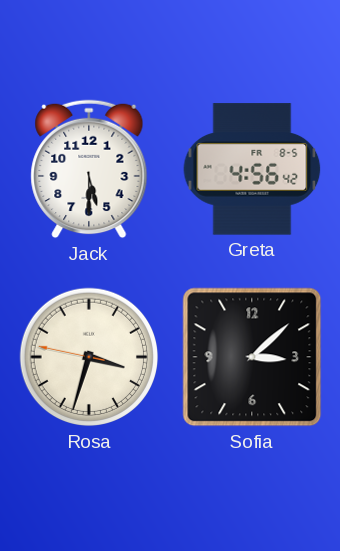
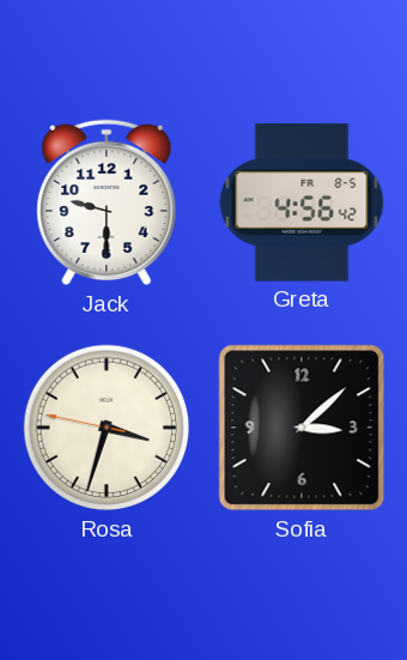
Jack: 5:30 -> 9:30 (107, 202)
